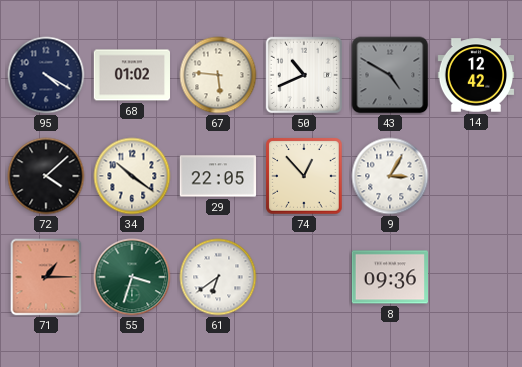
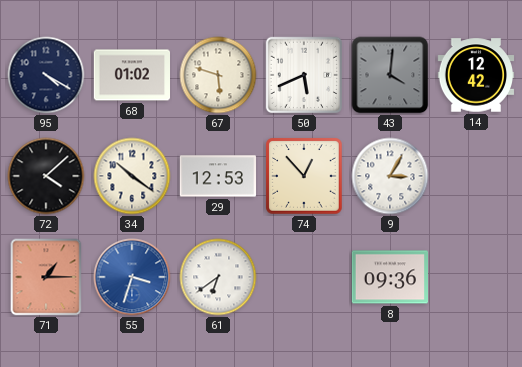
67: 5:46 -> 5:48 (218, 75)
50: 10:41 -> 5:41 (304, 75)
43: 4:50 -> 4:01 (390, 75)
29: 22:05 -> 12:53 (217, 176)
55 dial: green -> blue (132, 277)
